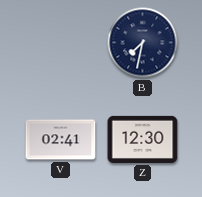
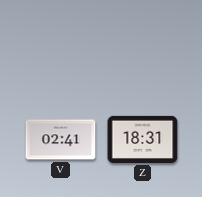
B: 7:32 -> none (143, 43)
Z: 12:30 -> 18:31 (143, 139)
